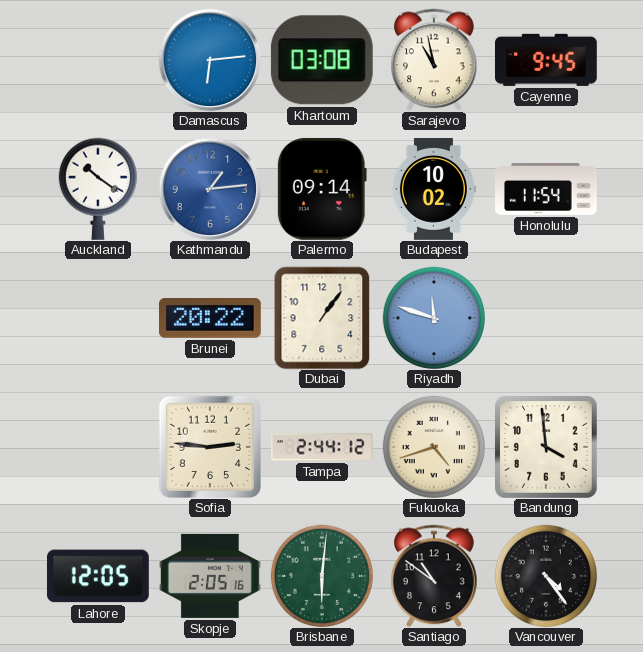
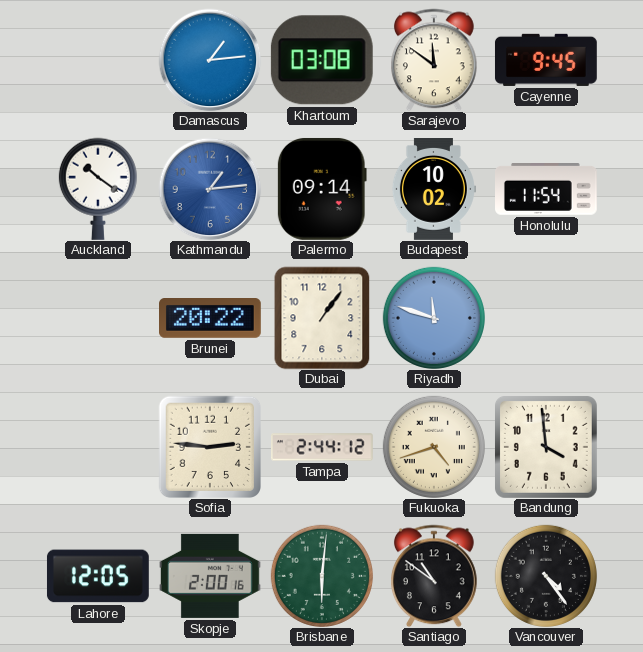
Damascus: 6:14 -> 1:14 (210, 60)
Sarajevo: 10:58 -> 11:51 (435, 60)
Skopje: 2:05 -> 2:00 (211, 576)
